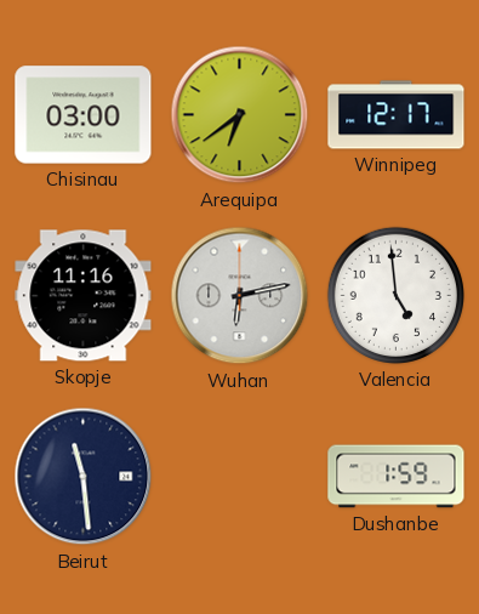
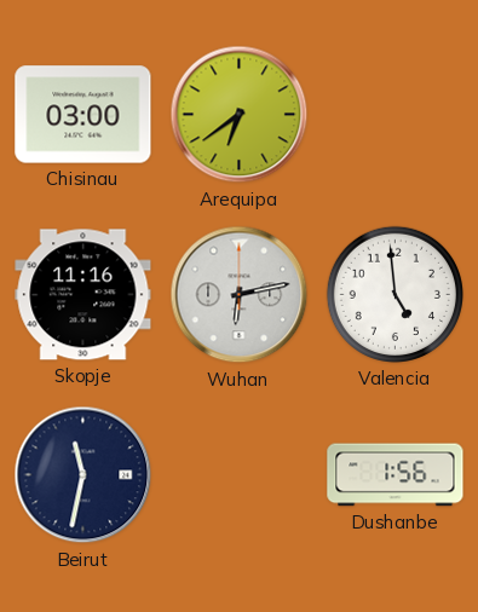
Winnipeg: 12:17 -> none (397, 115)
Beirut: 11:29 -> 11:32 (83, 475)
Dushanbe: 1:59 -> 1:56 (396, 475)
